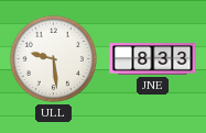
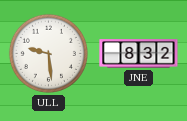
JNE: 8:33 -> 8:32 (139, 54)
